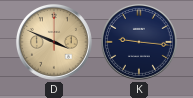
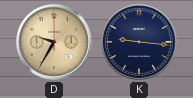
D: 3:49 -> 9:35 (54, 42)
